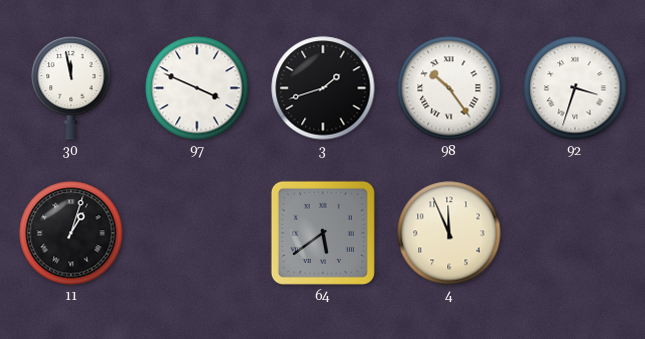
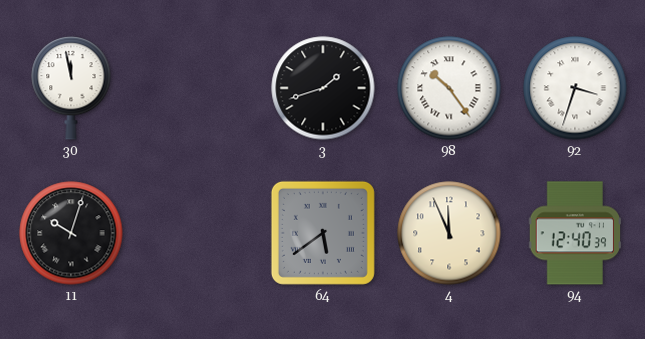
97: 3:49 -> none (197, 88)
11: 1:03 -> 10:03 (71, 233)
94: none -> 12:40 (574, 233)
